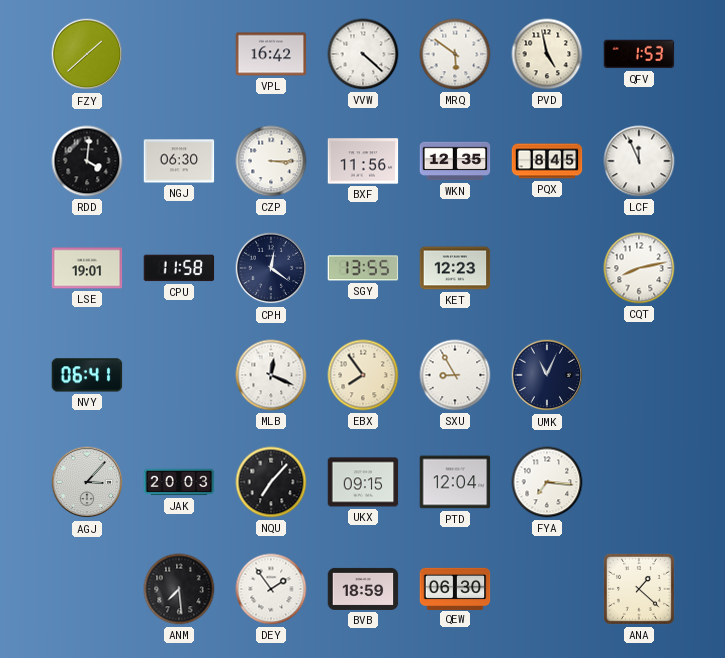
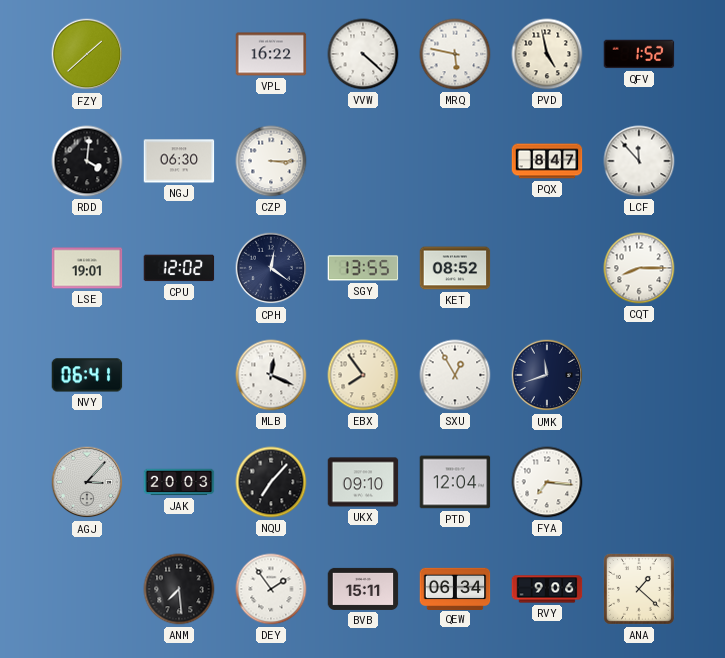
VPL: 16:42 -> 16:22 (271, 54)
MRQ: 5:51 -> 5:47 (455, 54)
QFV: 1:53 -> 1:52 (639, 54)
BXF: 11:56 -> none (363, 161)
WKN: 12:35 -> none (455, 161)
PQX: 8:45 -> 8:47 (547, 161)
LCF: 11:56 -> 11:53 (639, 161)
CPU: 11:58 -> 12:02 (179, 268)
KET: 12:23 -> 08:52 (455, 268)
CQT: 8:13 -> 8:15 (639, 268)
SXU: 8:55 -> 12:55 (455, 375)
UMK: 11:04 -> 11:42 (547, 375)
UKX: 09:15 -> 09:10 (363, 482)
BVB: 18:59 -> 15:11 (363, 589)
QEW: 06:30 -> 06:34 (455, 588)
RVY: none -> 9:06 (547, 589)
